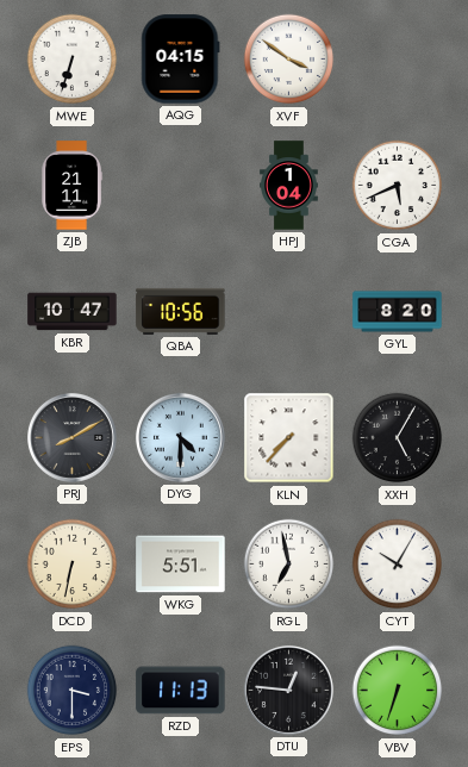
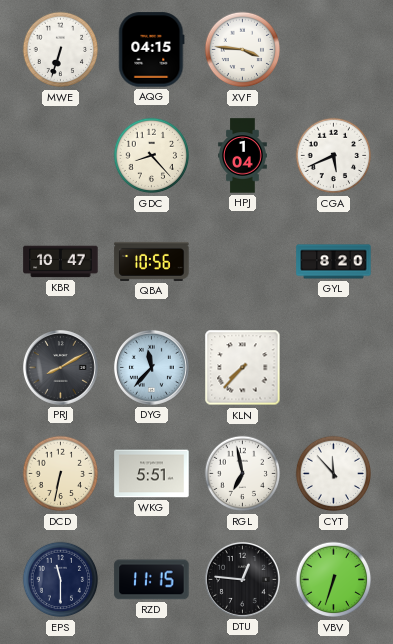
XVF: 3:51 -> 3:46 (243, 50)
ZJB: 21:11 -> none (71, 186)
GDC: none -> 8:23 (152, 156)
DYG: 4:30 -> 11:37 (151, 367)
XXH: 5:05 -> none (398, 438)
CYT: 10:05 -> 11:53 (334, 474)
EPS: 3:30 -> 11:30 (61, 580)
RZD: 11:13 -> 11:15 (152, 580)
